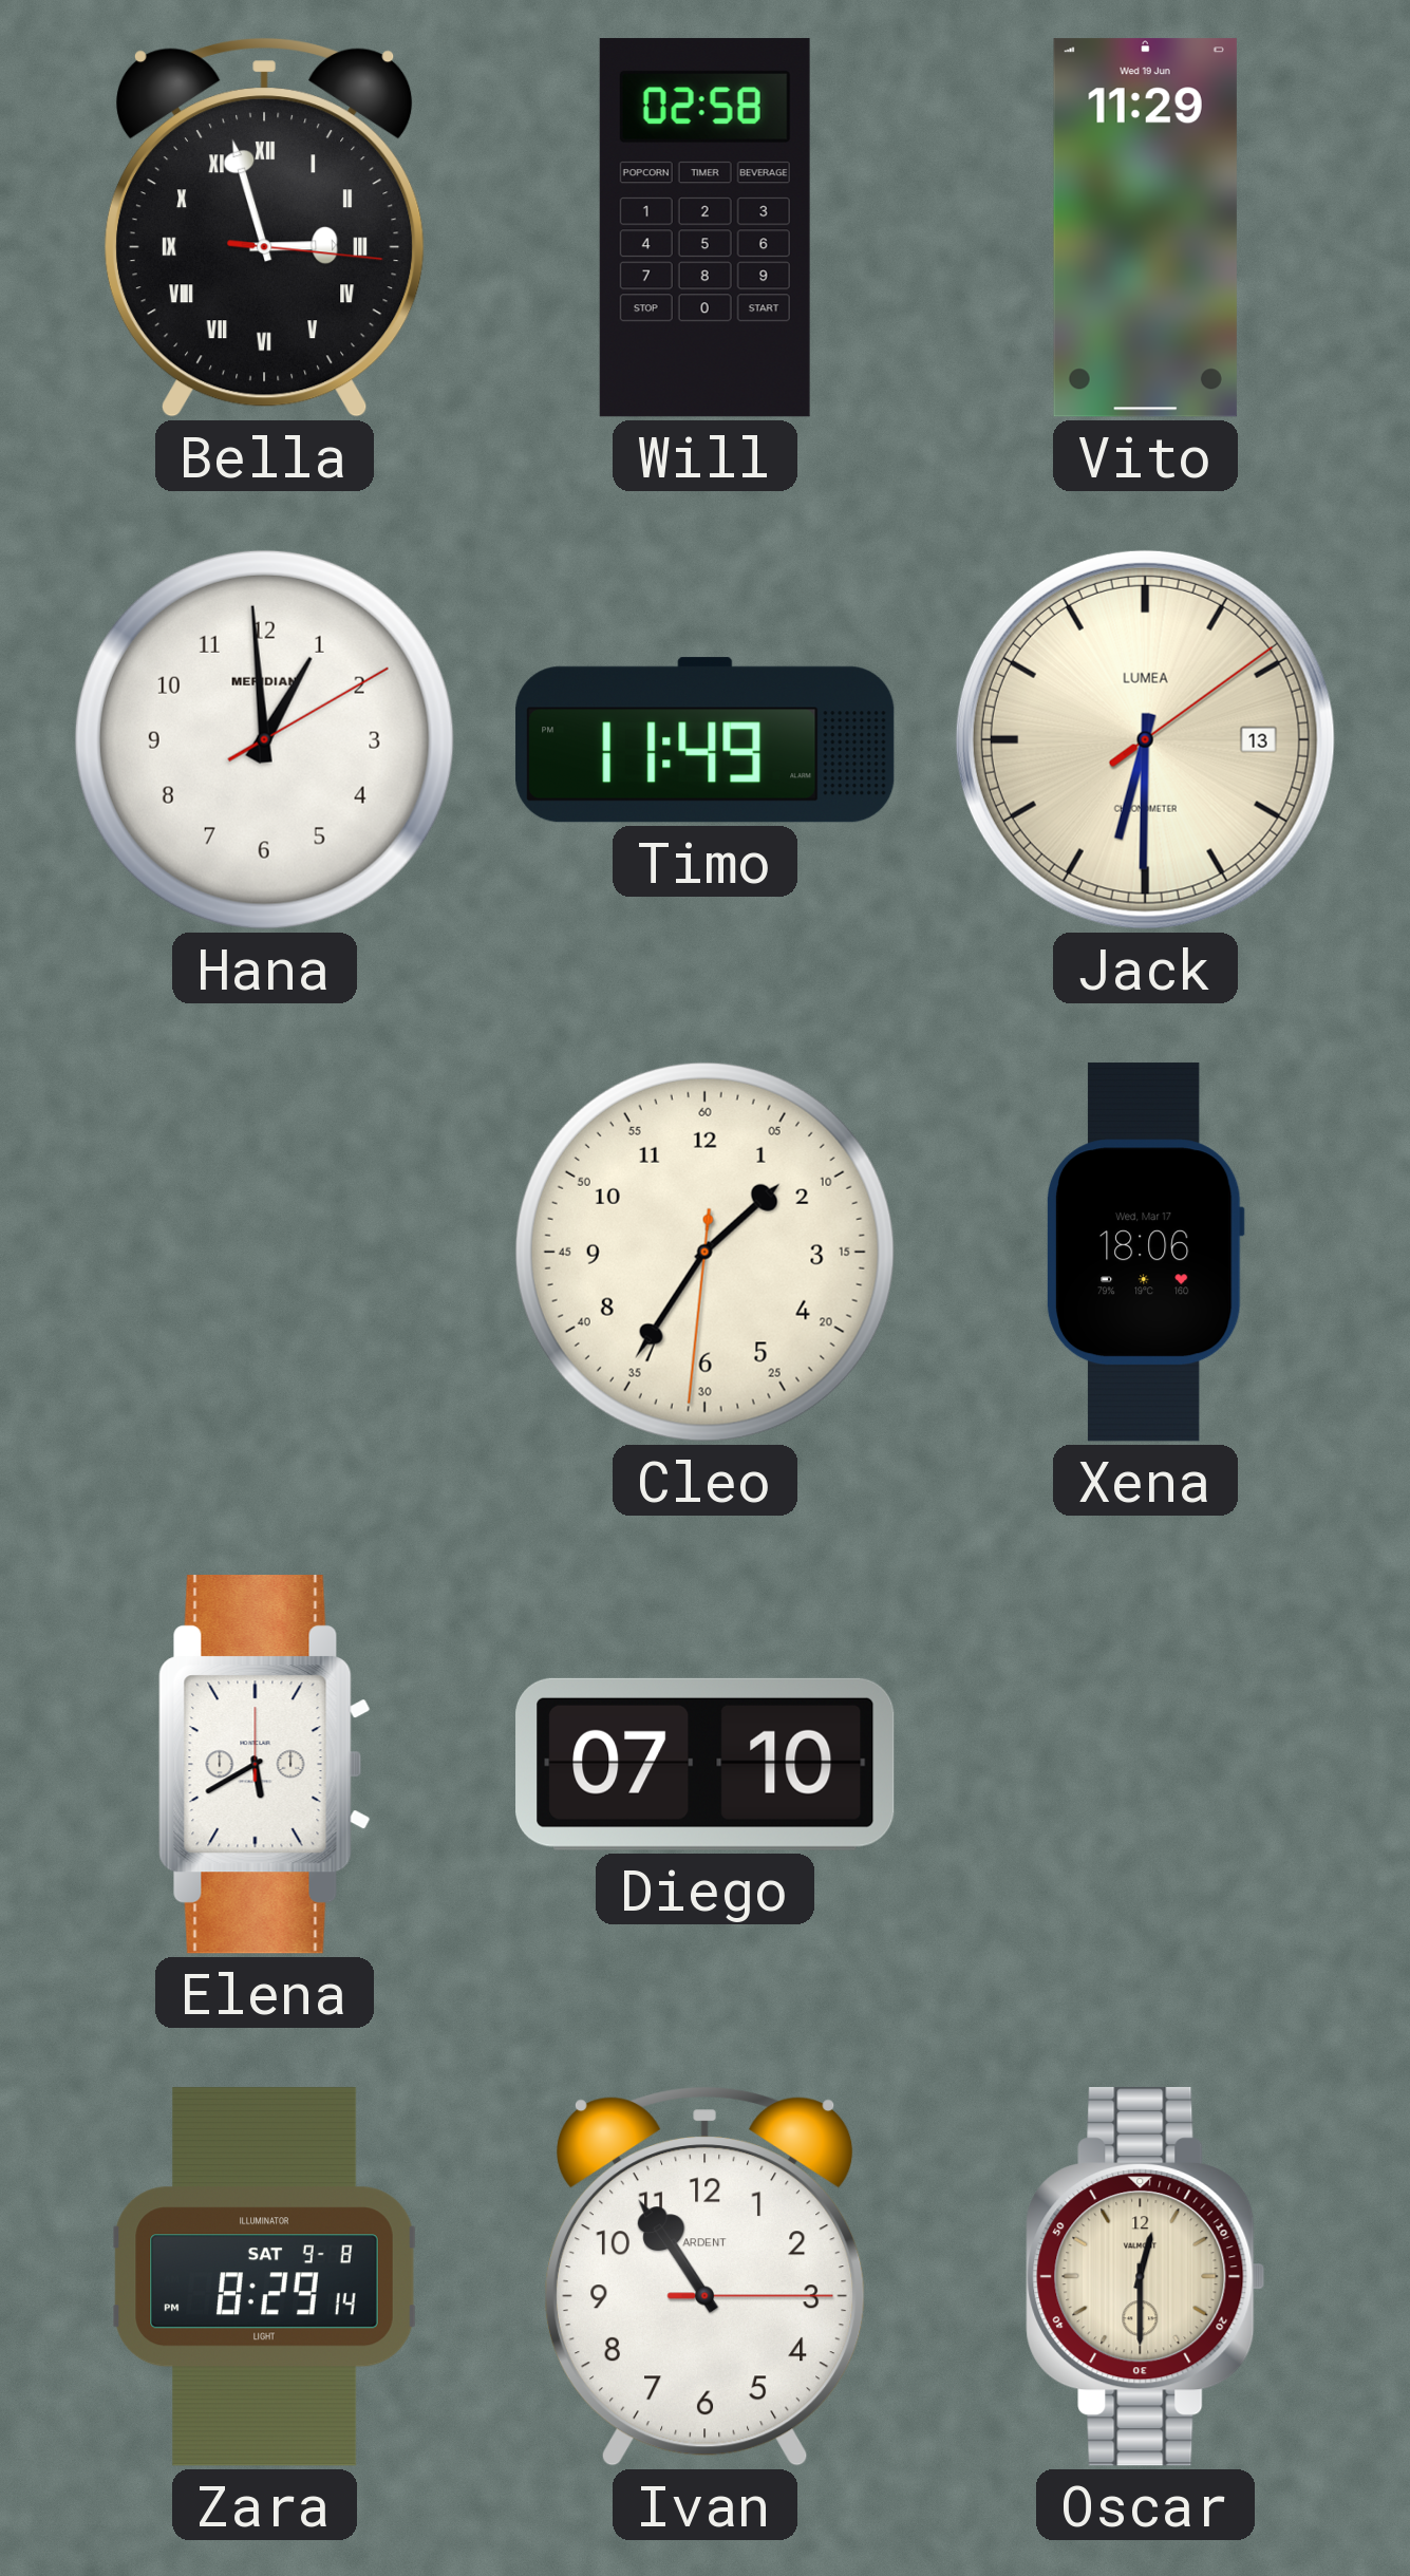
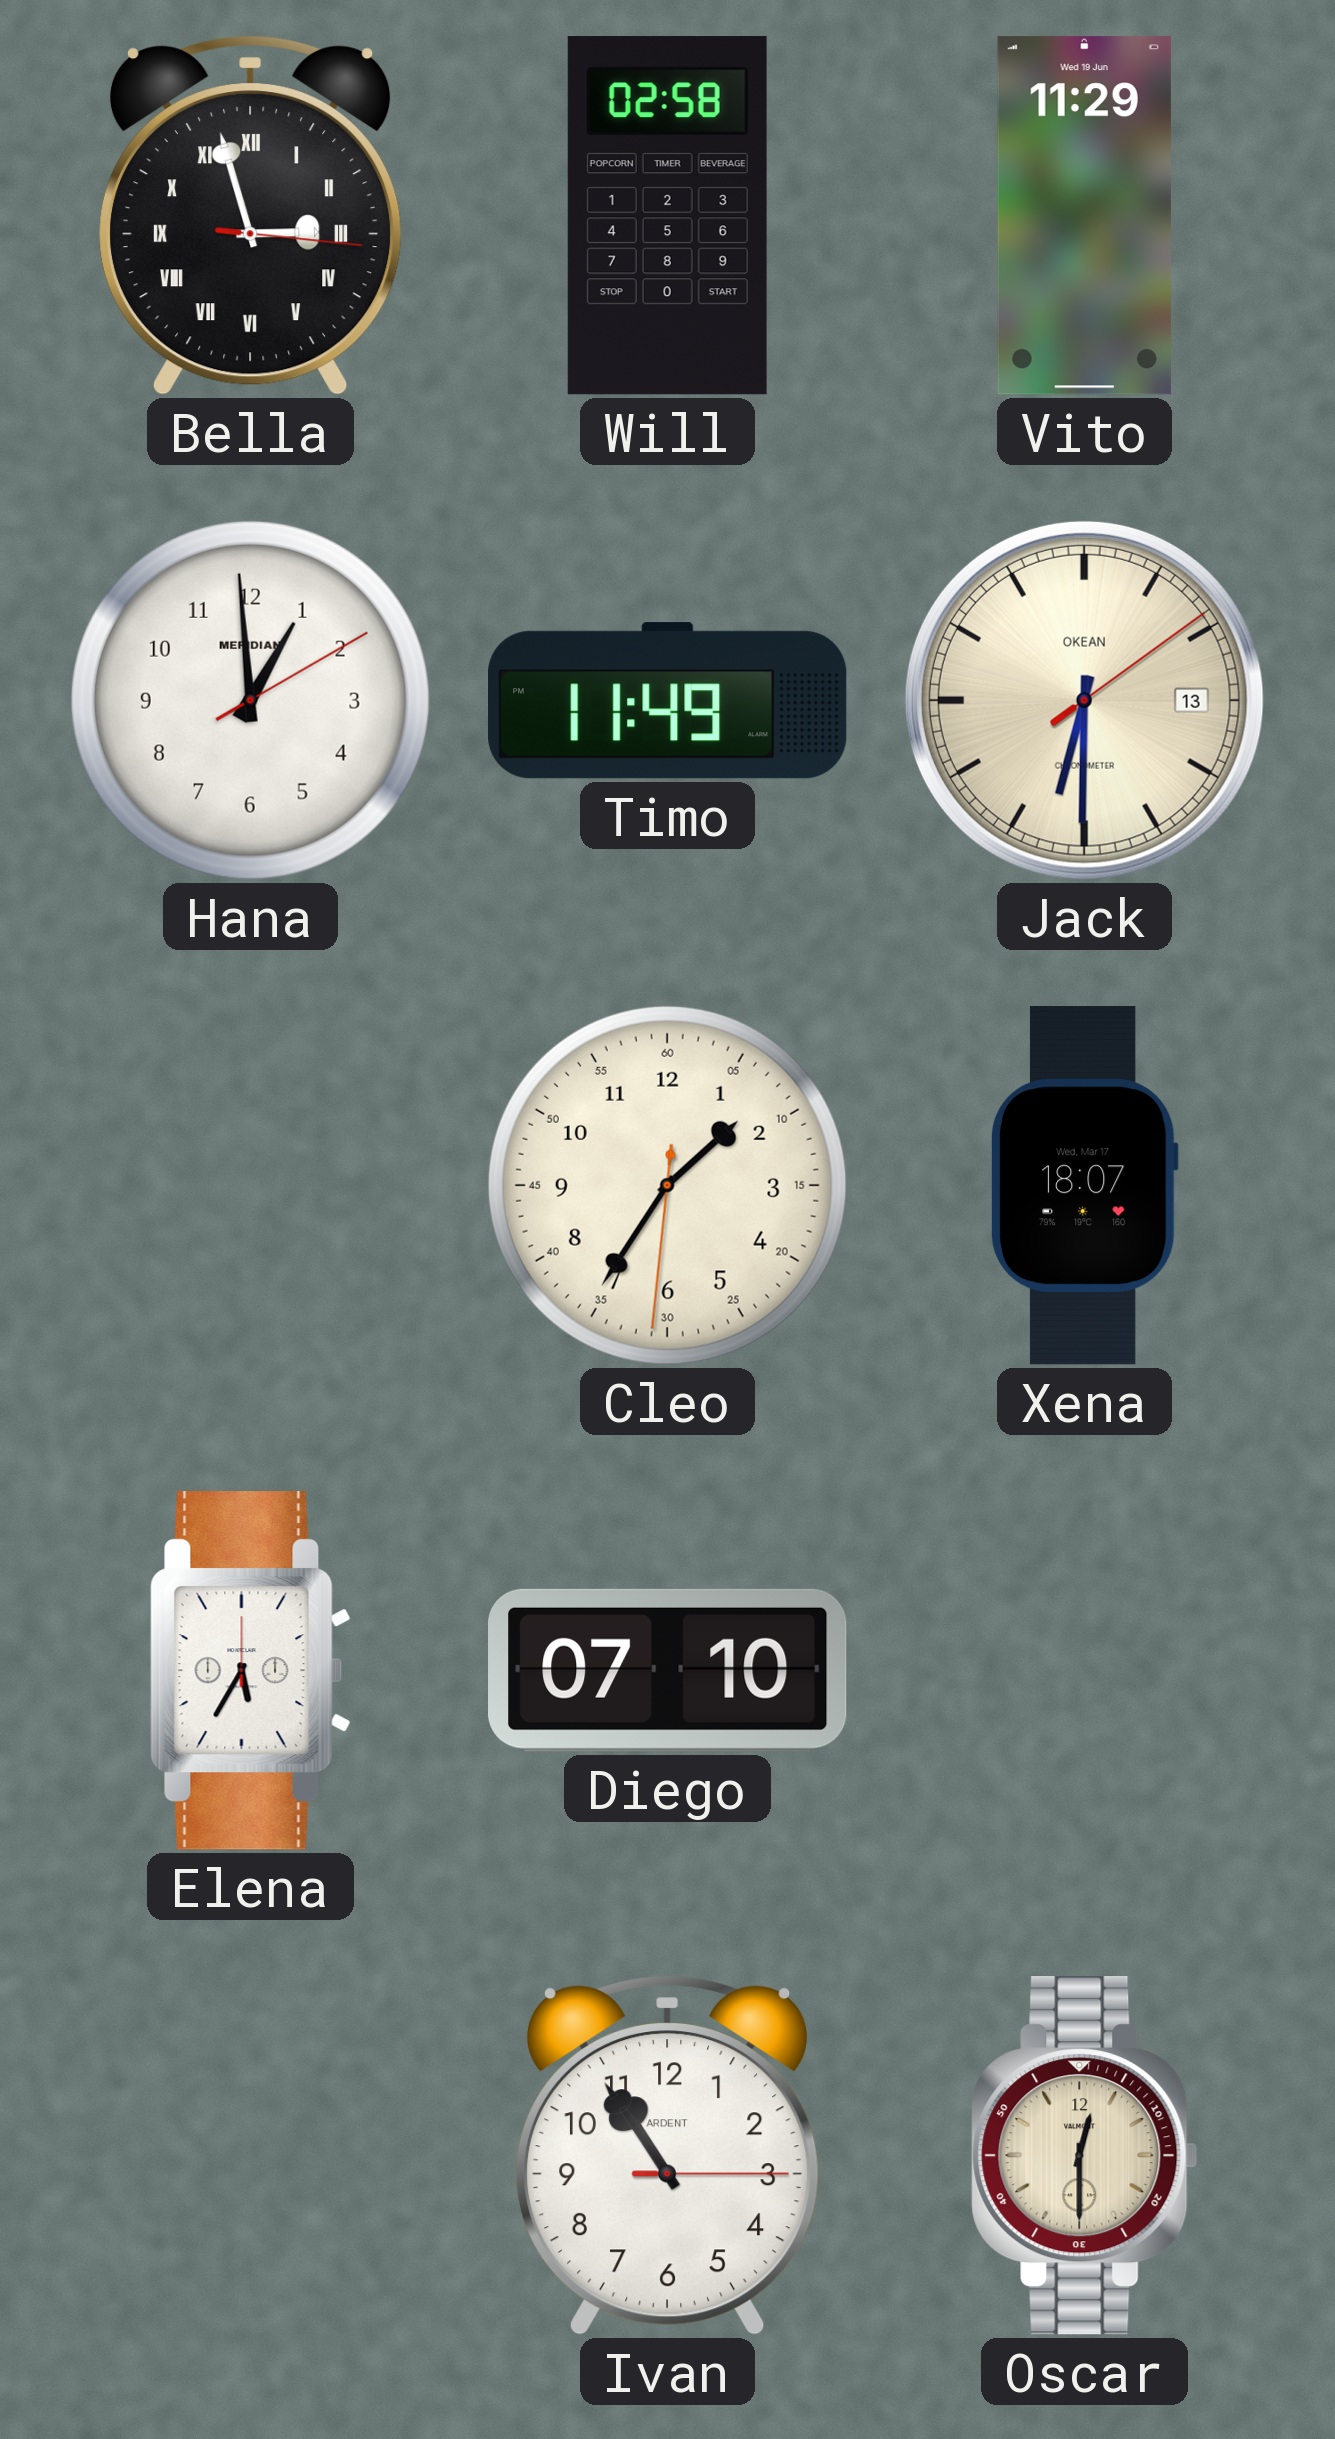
Jack brand: LUMEA -> OKEAN (1084, 700)
Xena: 18:06 -> 18:07 (1084, 1186)
Elena: 5:40 -> 5:35 (251, 1671)
Zara: 8:29 -> none (264, 2277)
